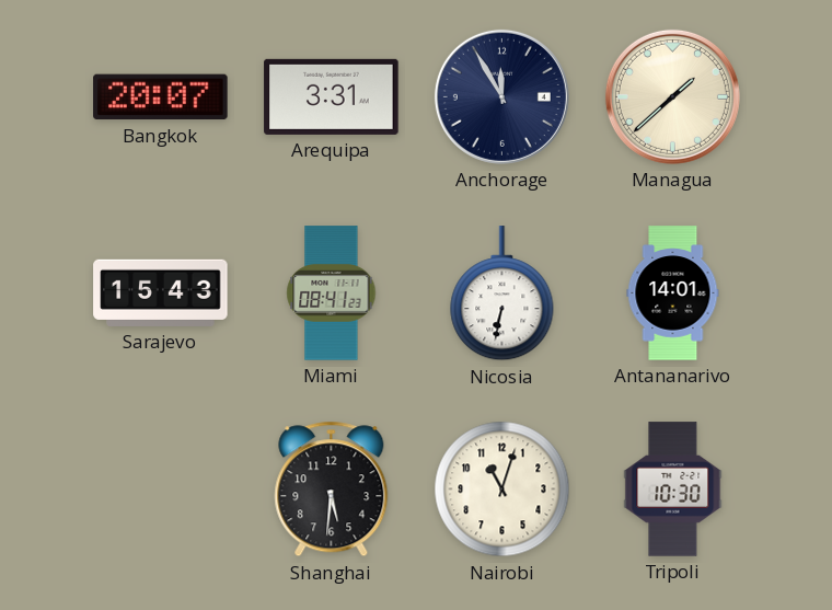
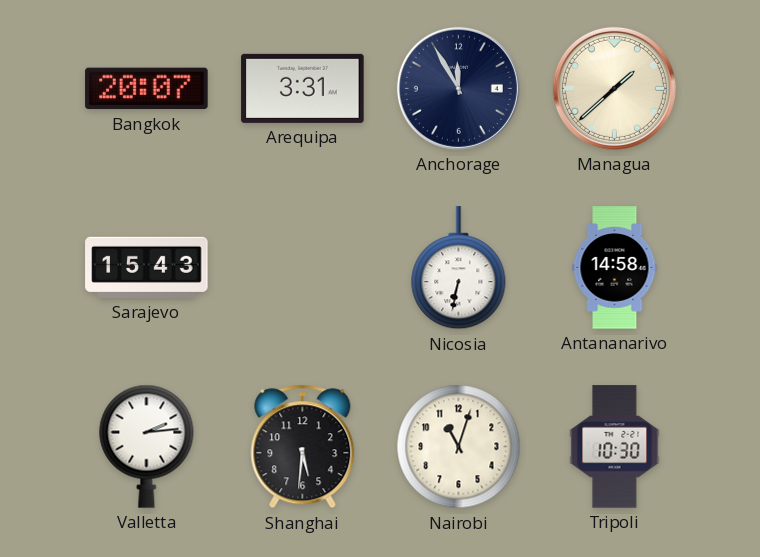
Miami: 08:41 -> none (332, 294)
Antananarivo: 14:01 -> 14:58 (615, 268)
Valletta: none -> 2:14 (147, 446)
